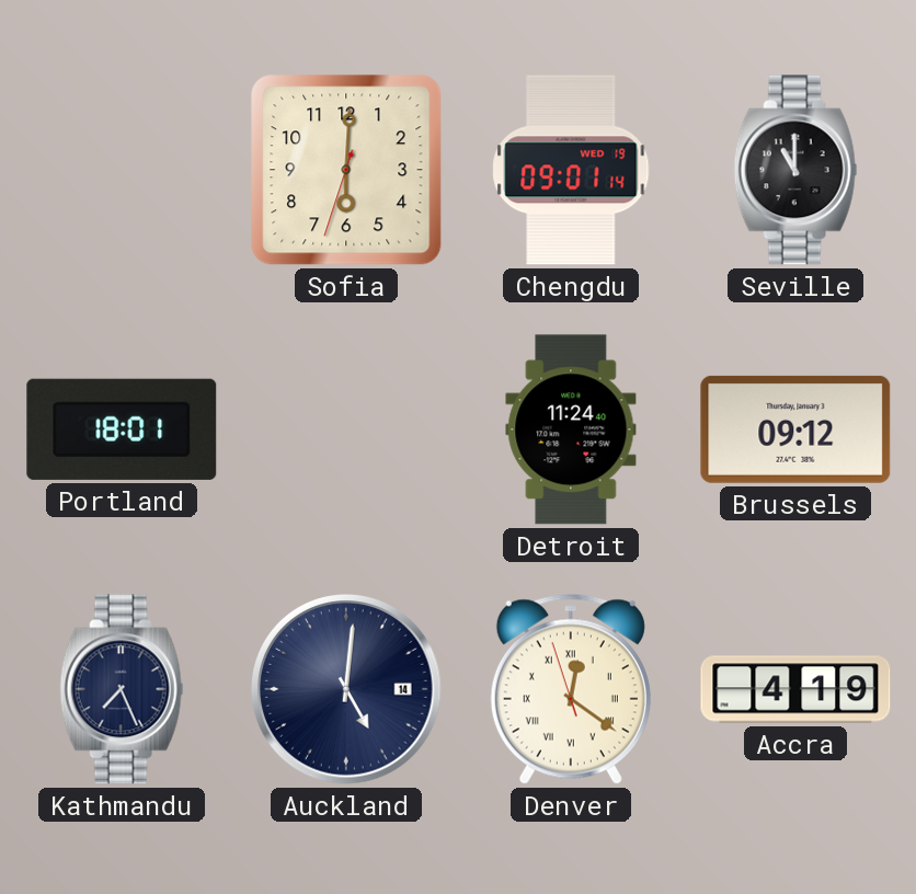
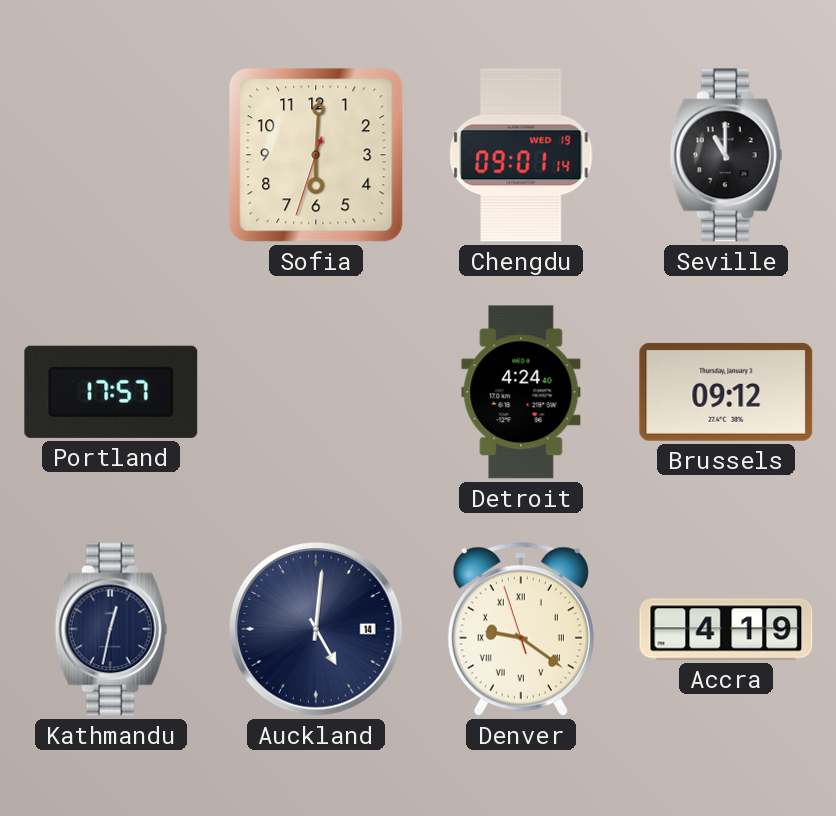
Portland: 18:01 -> 17:57 (111, 392)
Detroit: 11:24 -> 4:24 (521, 392)
Kathmandu: 7:26 -> 12:32 (111, 629)
Denver: 12:20 -> 9:20 (521, 629)
